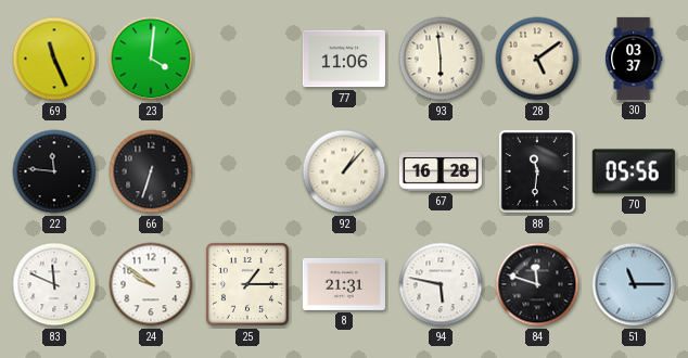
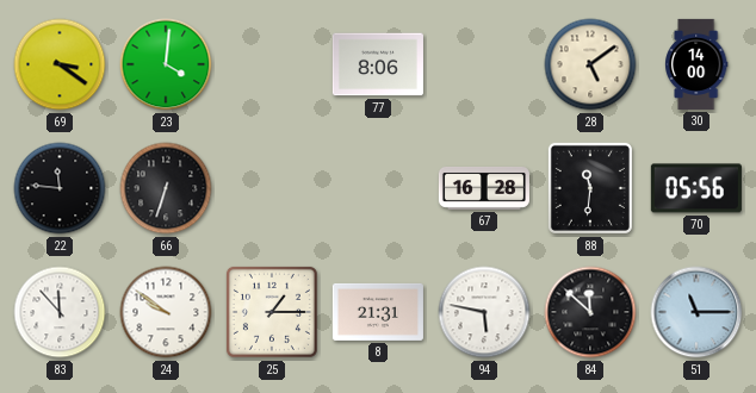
69: 11:26 -> 3:21 (60, 64)
77: 11:06 -> 8:06 (378, 64)
93: 5:59 -> none (441, 59)
30: 03:37 -> 14:00 (696, 64)
92: 1:07 -> none (344, 171)
83: 11:49 -> 11:53 (60, 312)
84: 11:48 -> 11:52 (590, 312)
